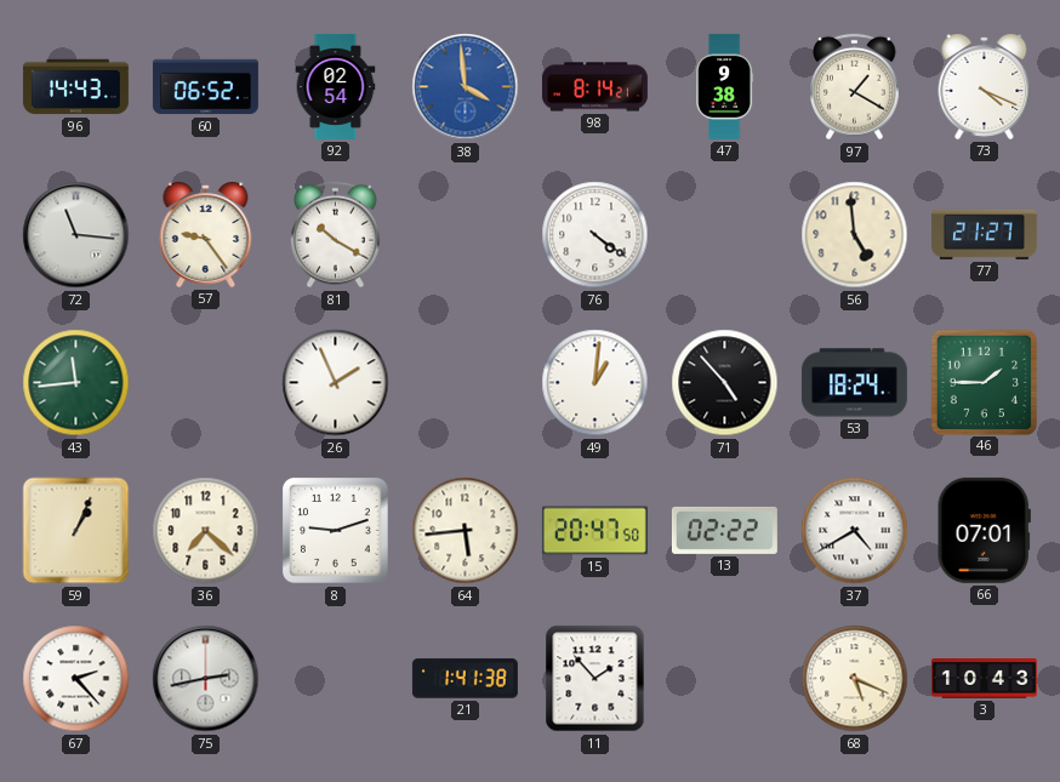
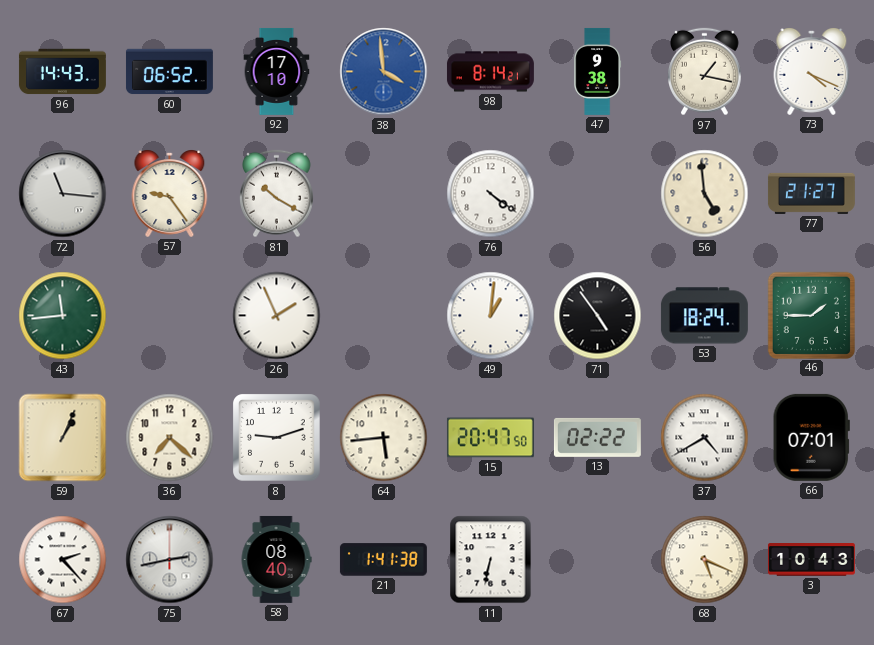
92: 02:54 -> 17:10 (277, 71)
97: 1:20 -> 1:17 (705, 72)
71: 4:53 -> 4:54 (598, 316)
58: none -> 08:40 (276, 559)
11: 1:53 -> 6:32 (491, 560)
